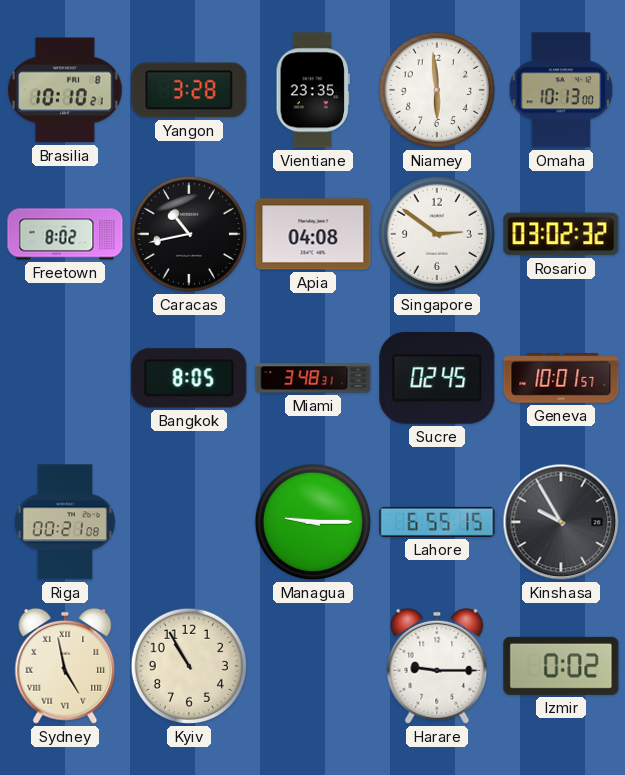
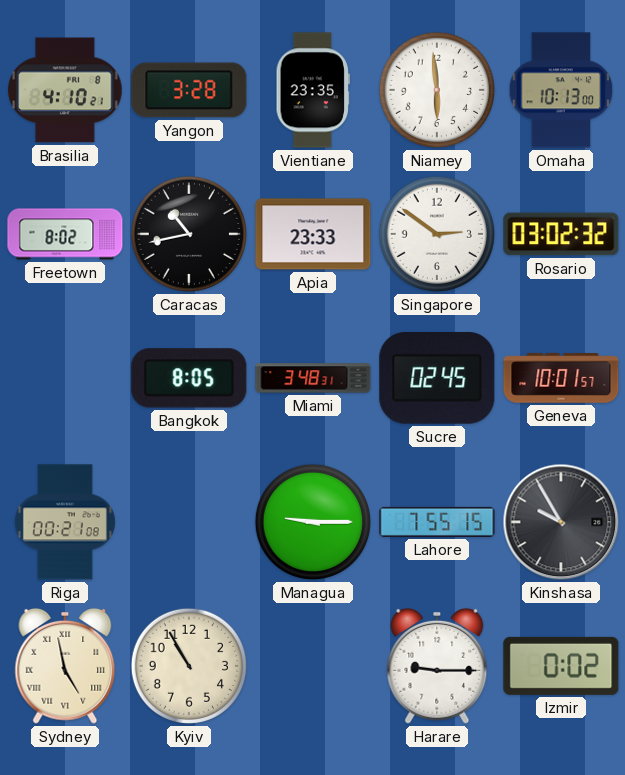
Brasilia: 10:10 -> 4:10 (65, 90)
Apia: 04:08 -> 23:33 (313, 234)
Lahore: 6:55 -> 7:55 (437, 522)
